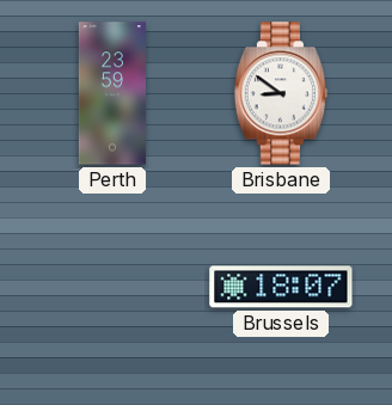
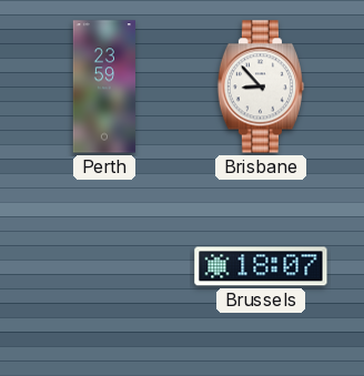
Brisbane: 8:51 -> 8:53 (261, 87)
